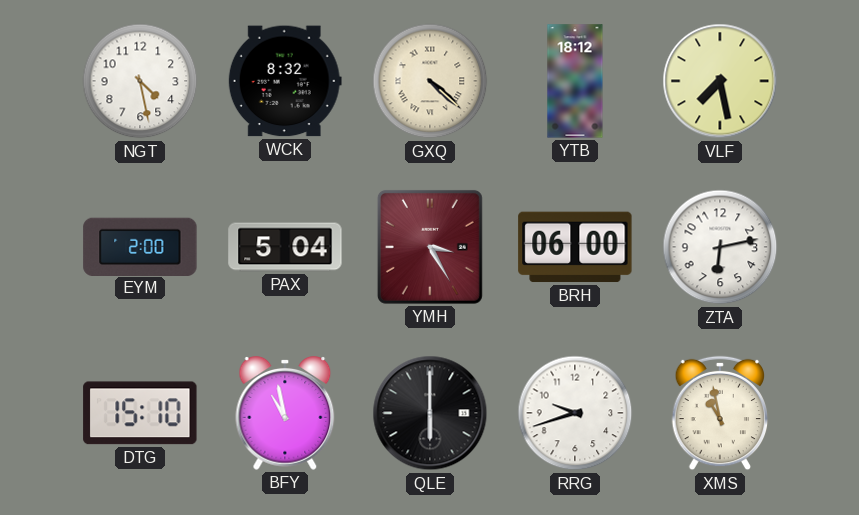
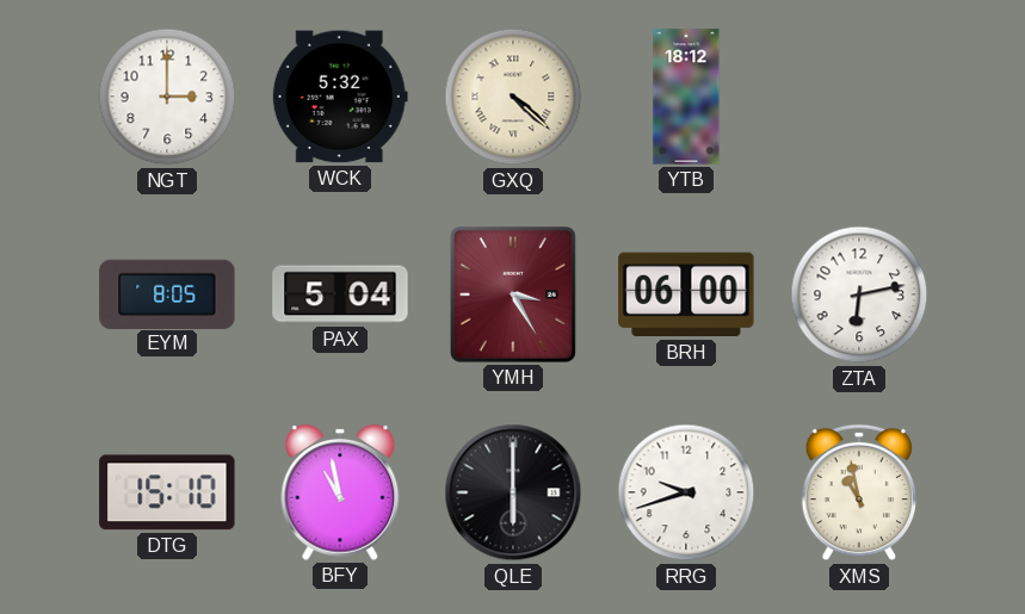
NGT: 4:28 -> 3:00 (167, 97)
WCK: 8:32 -> 5:32 (340, 97)
VLF: 7:28 -> none (720, 81)
EYM: 2:00 -> 8:05 (167, 293)
